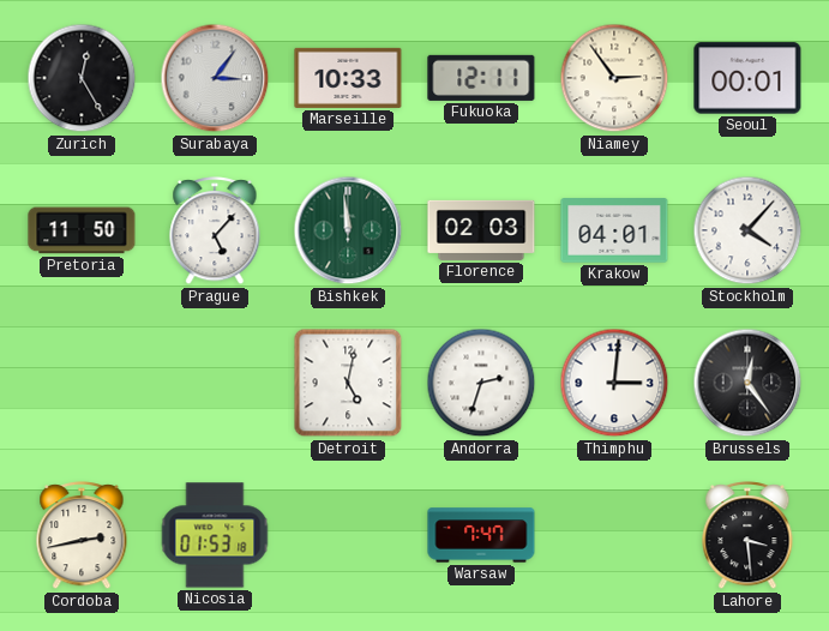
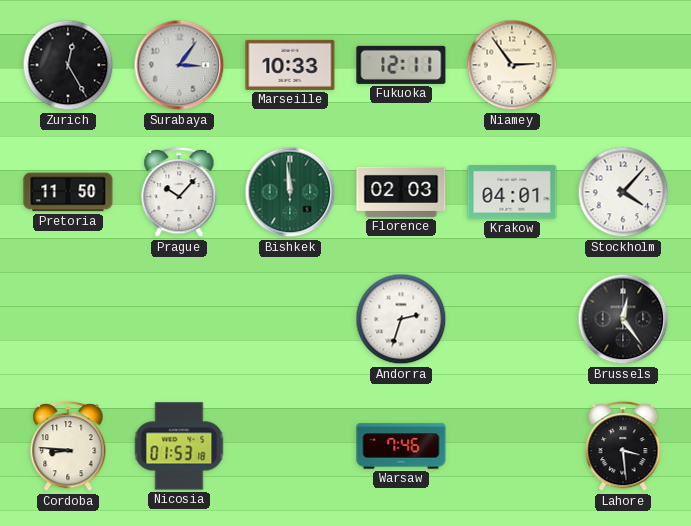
Seoul: 00:01 -> none (747, 78)
Prague: 5:07 -> 10:07 (179, 193)
Detroit: 5:02 -> none (348, 383)
Thimphu: 3:01 -> none (614, 383)
Cordoba: 2:43 -> 8:46 (68, 447)
Warsaw: 7:47 -> 7:46 (401, 446)
